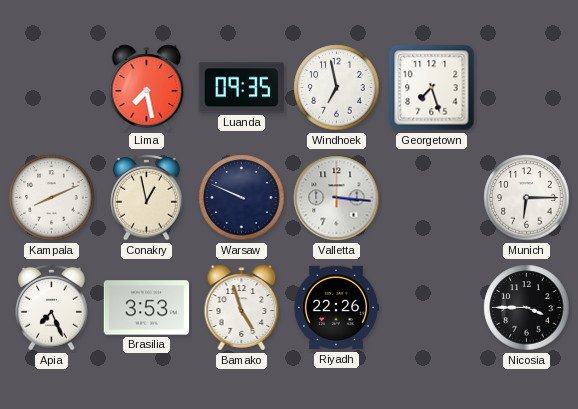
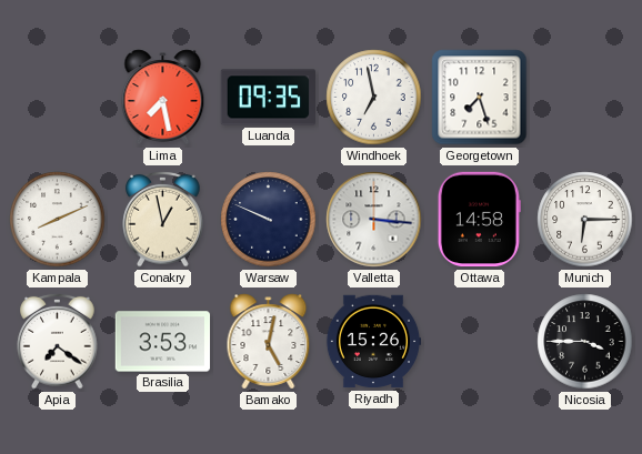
Ottawa: none -> 14:58 (479, 220)
Apia: 7:26 -> 7:21 (58, 341)
Bamako: 4:57 -> 5:02 (269, 342)
Riyadh: 22:26 -> 15:26 (373, 342)
